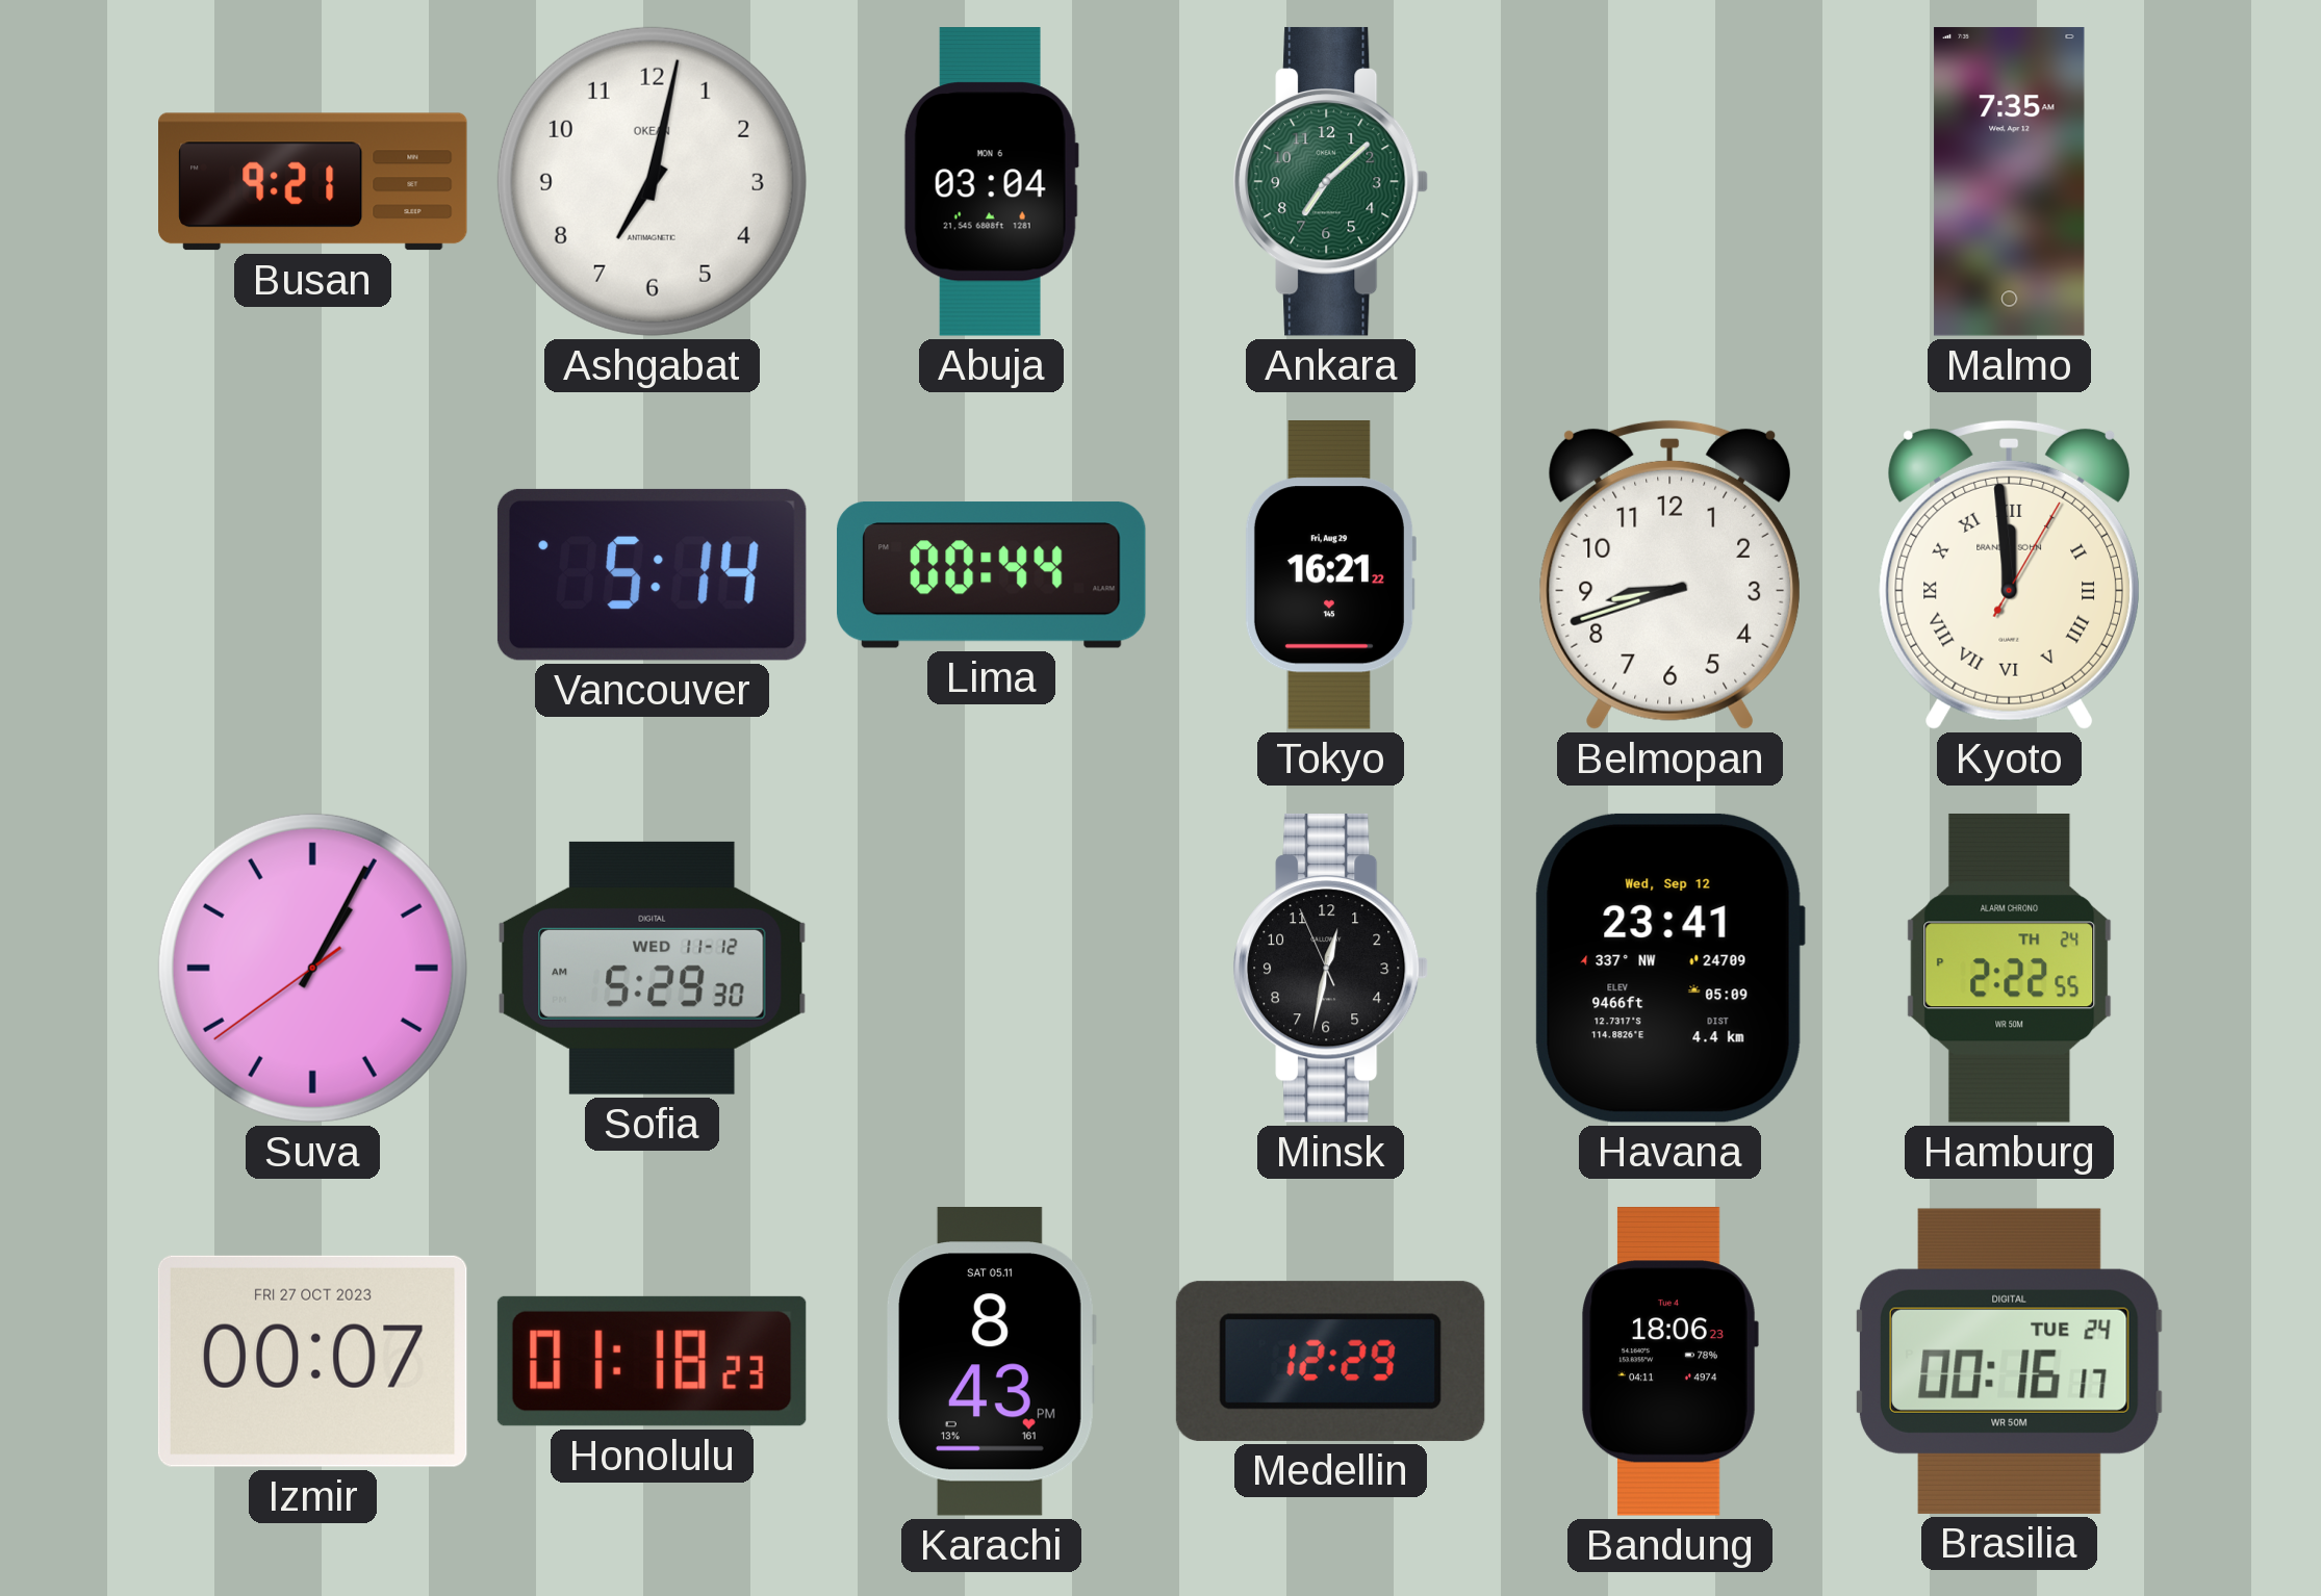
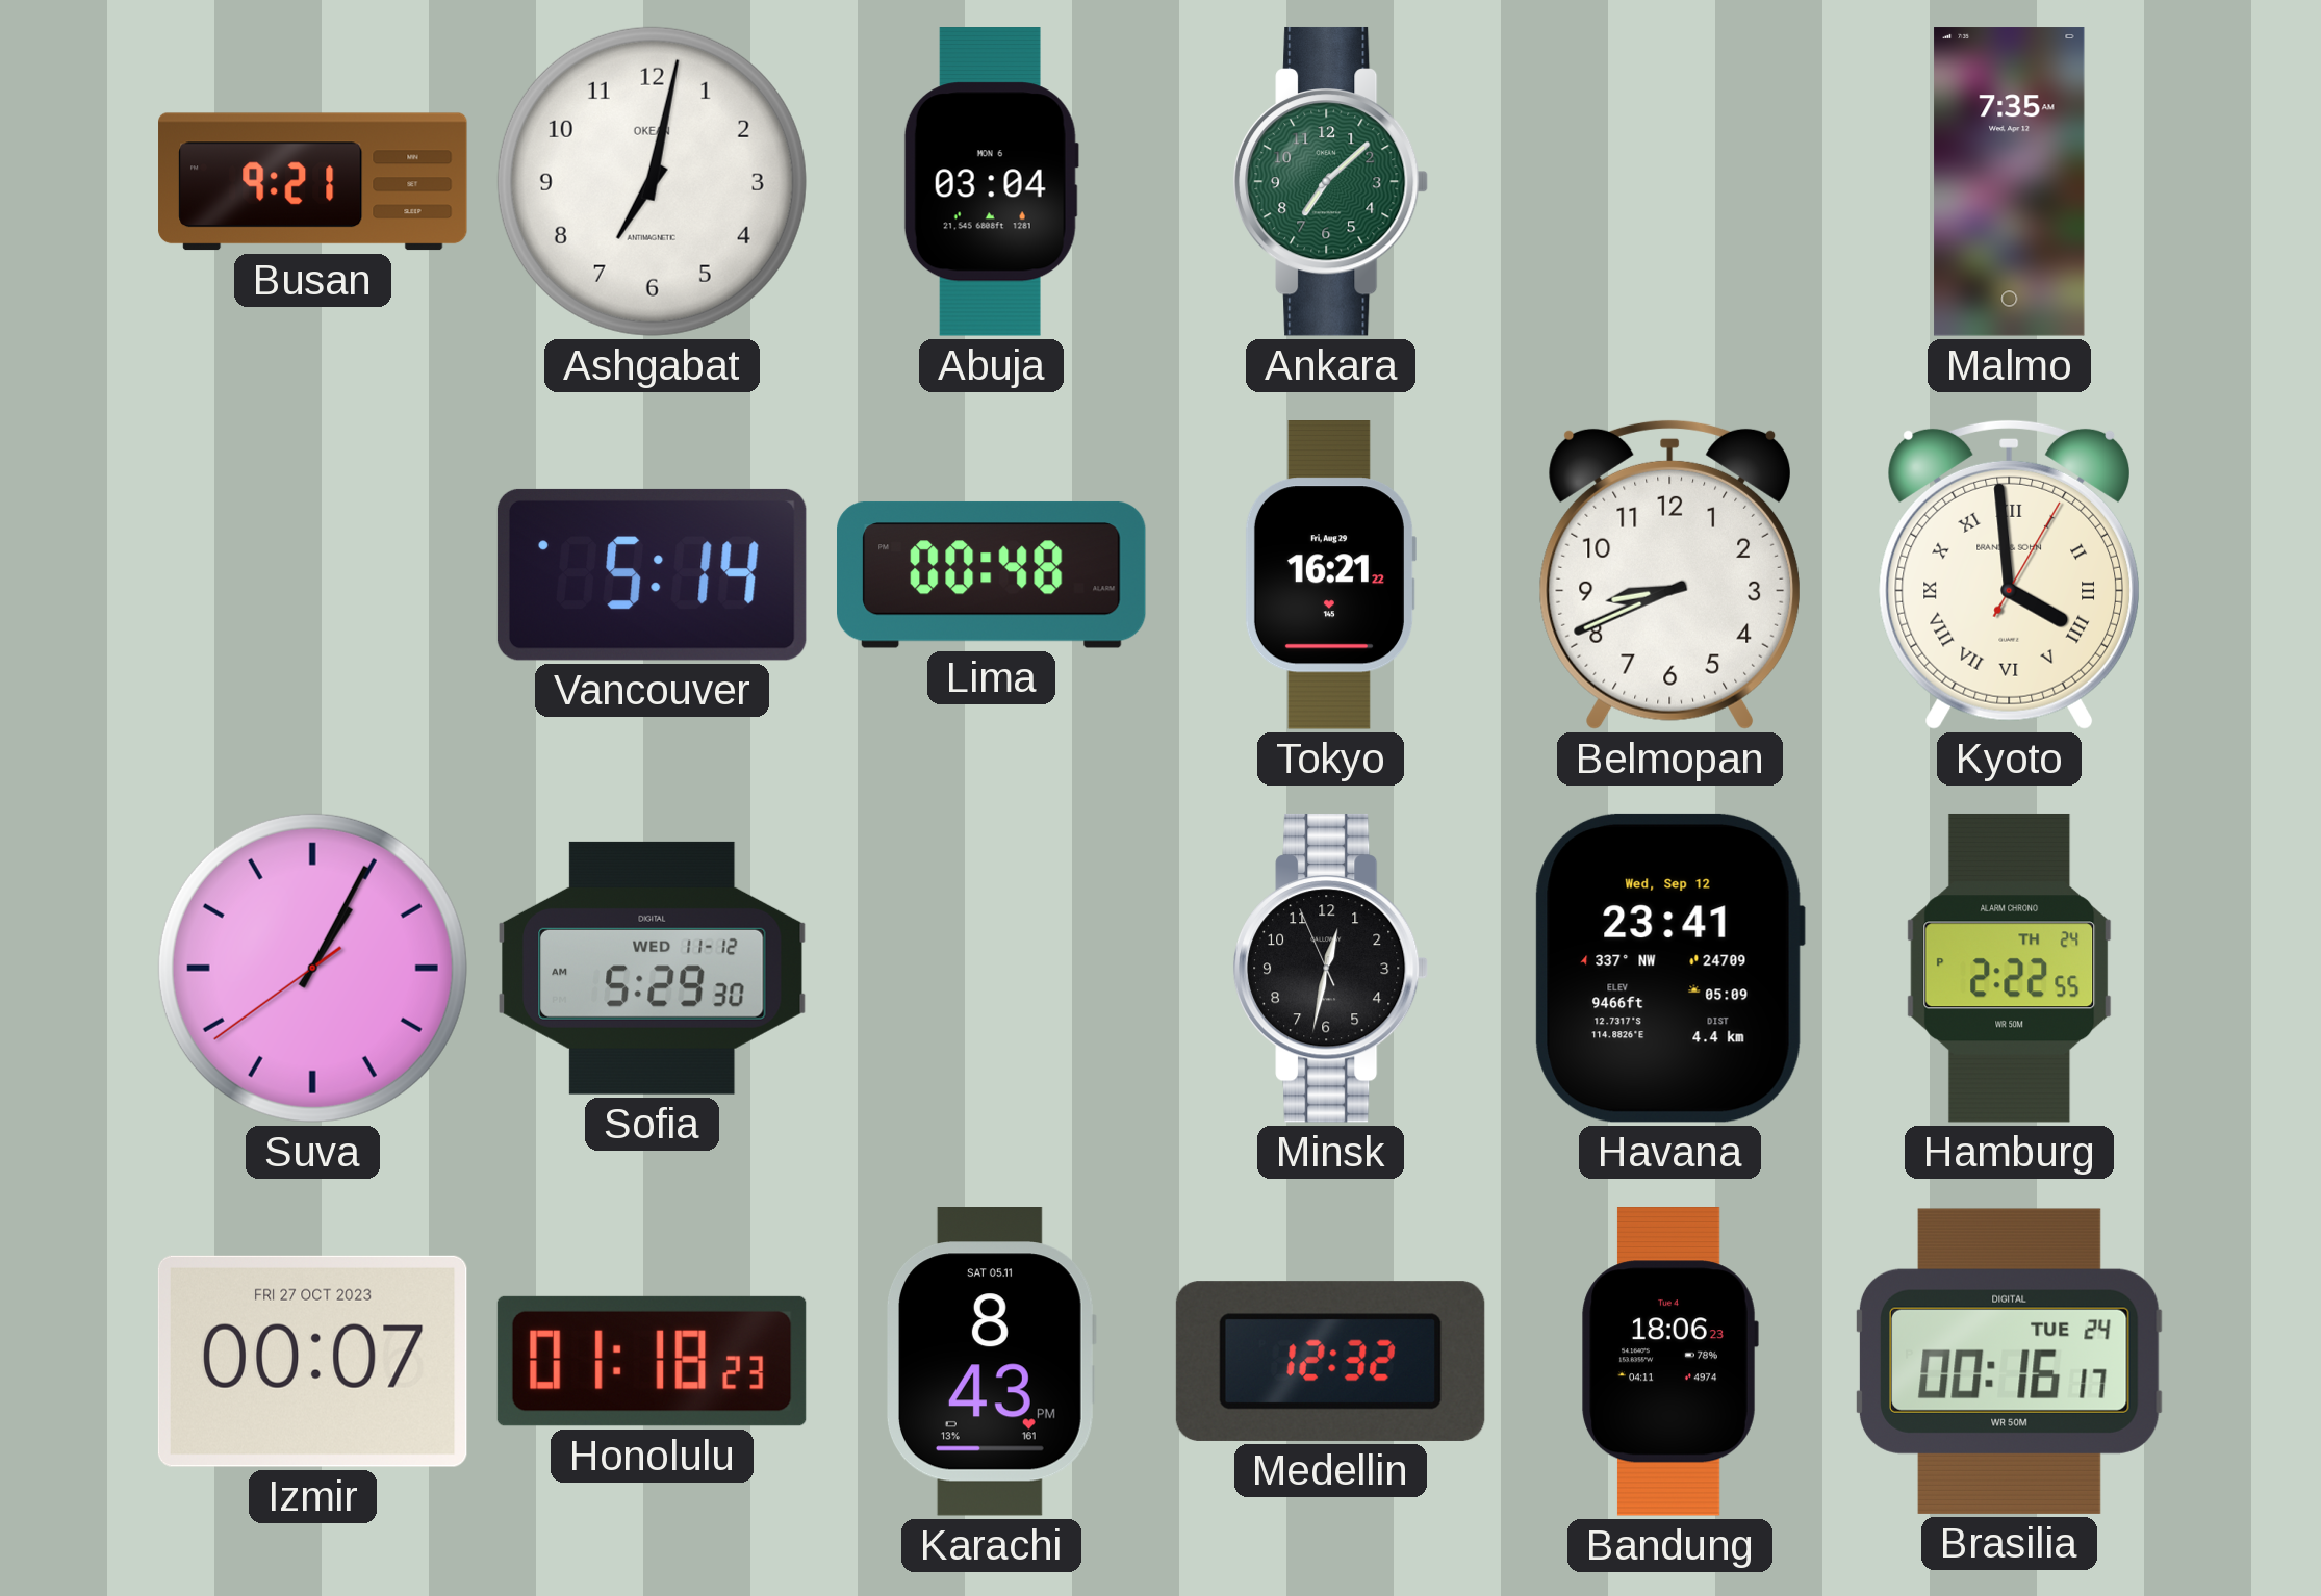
Lima: 00:44 -> 00:48 (992, 574)
Belmopan: 8:42 -> 8:41 (1669, 574)
Kyoto: 11:59 -> 3:59 (2009, 574)
Medellin: 12:29 -> 12:32 (1330, 1361)
